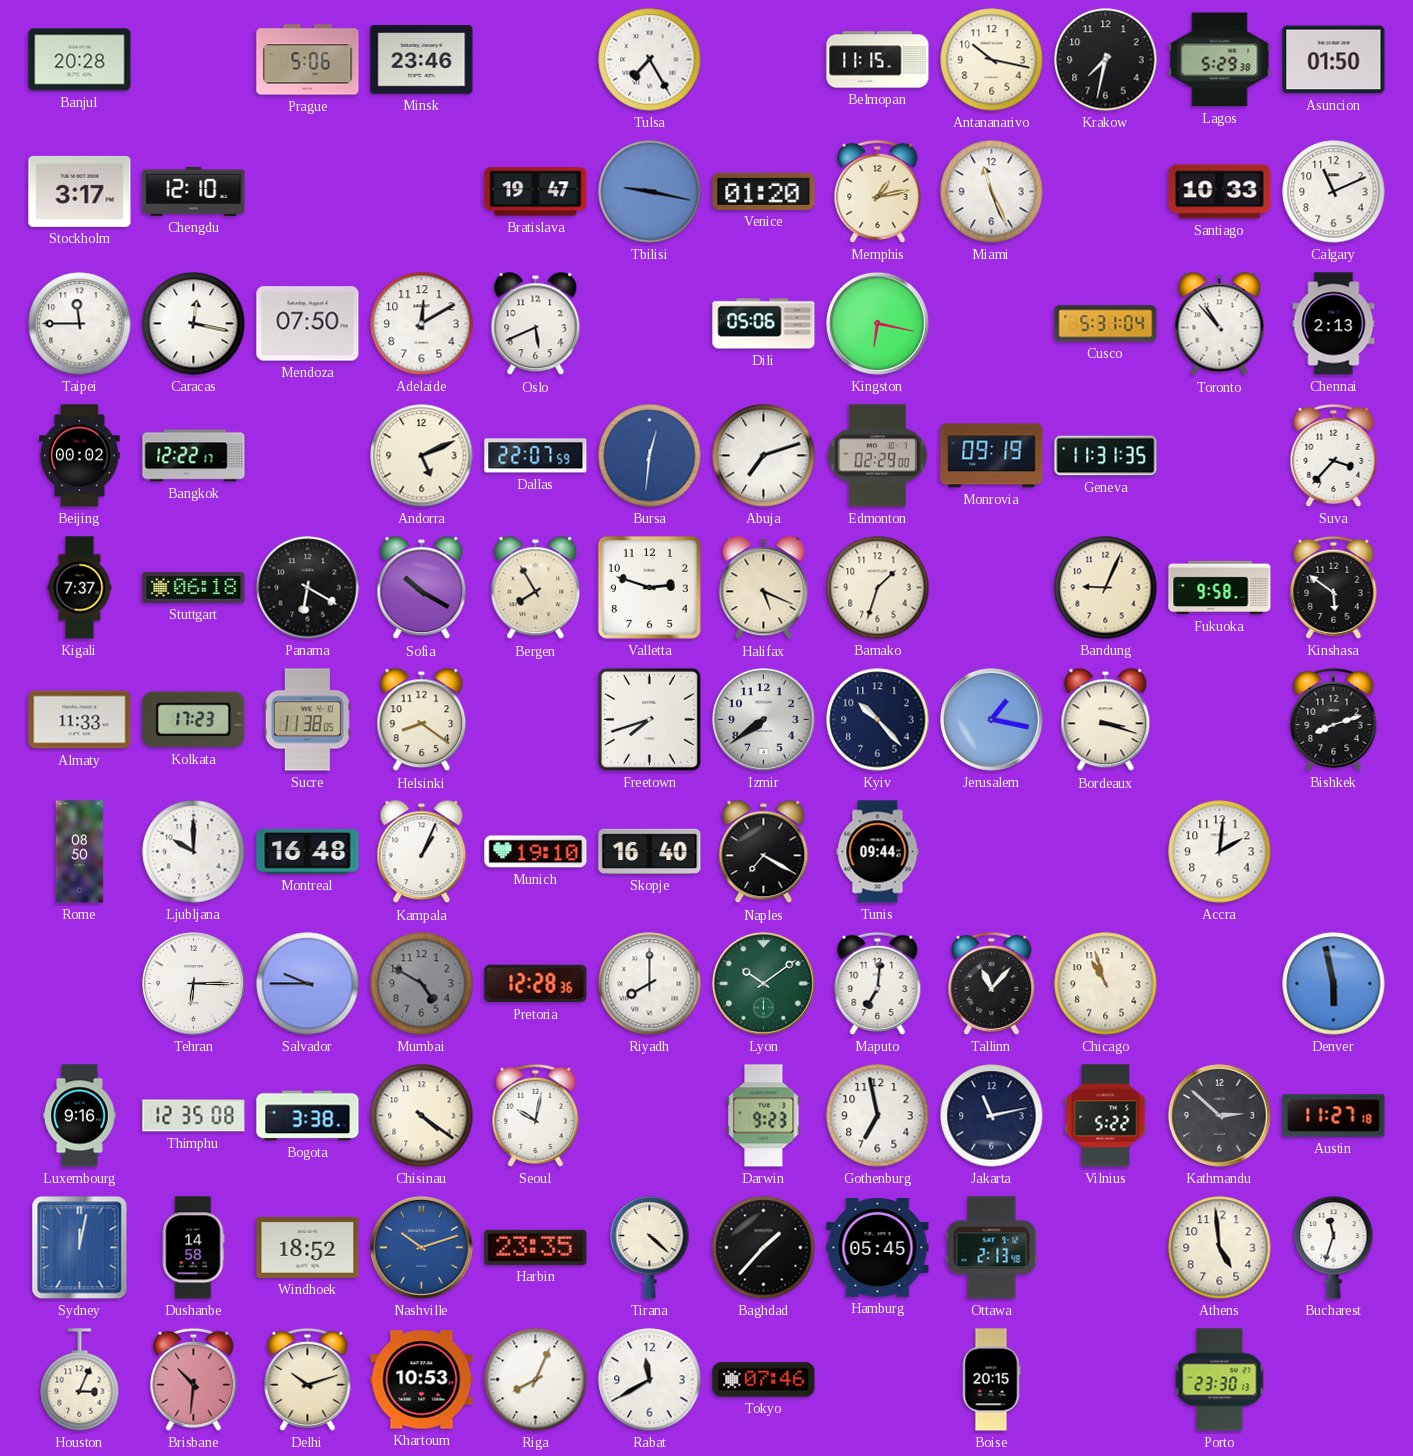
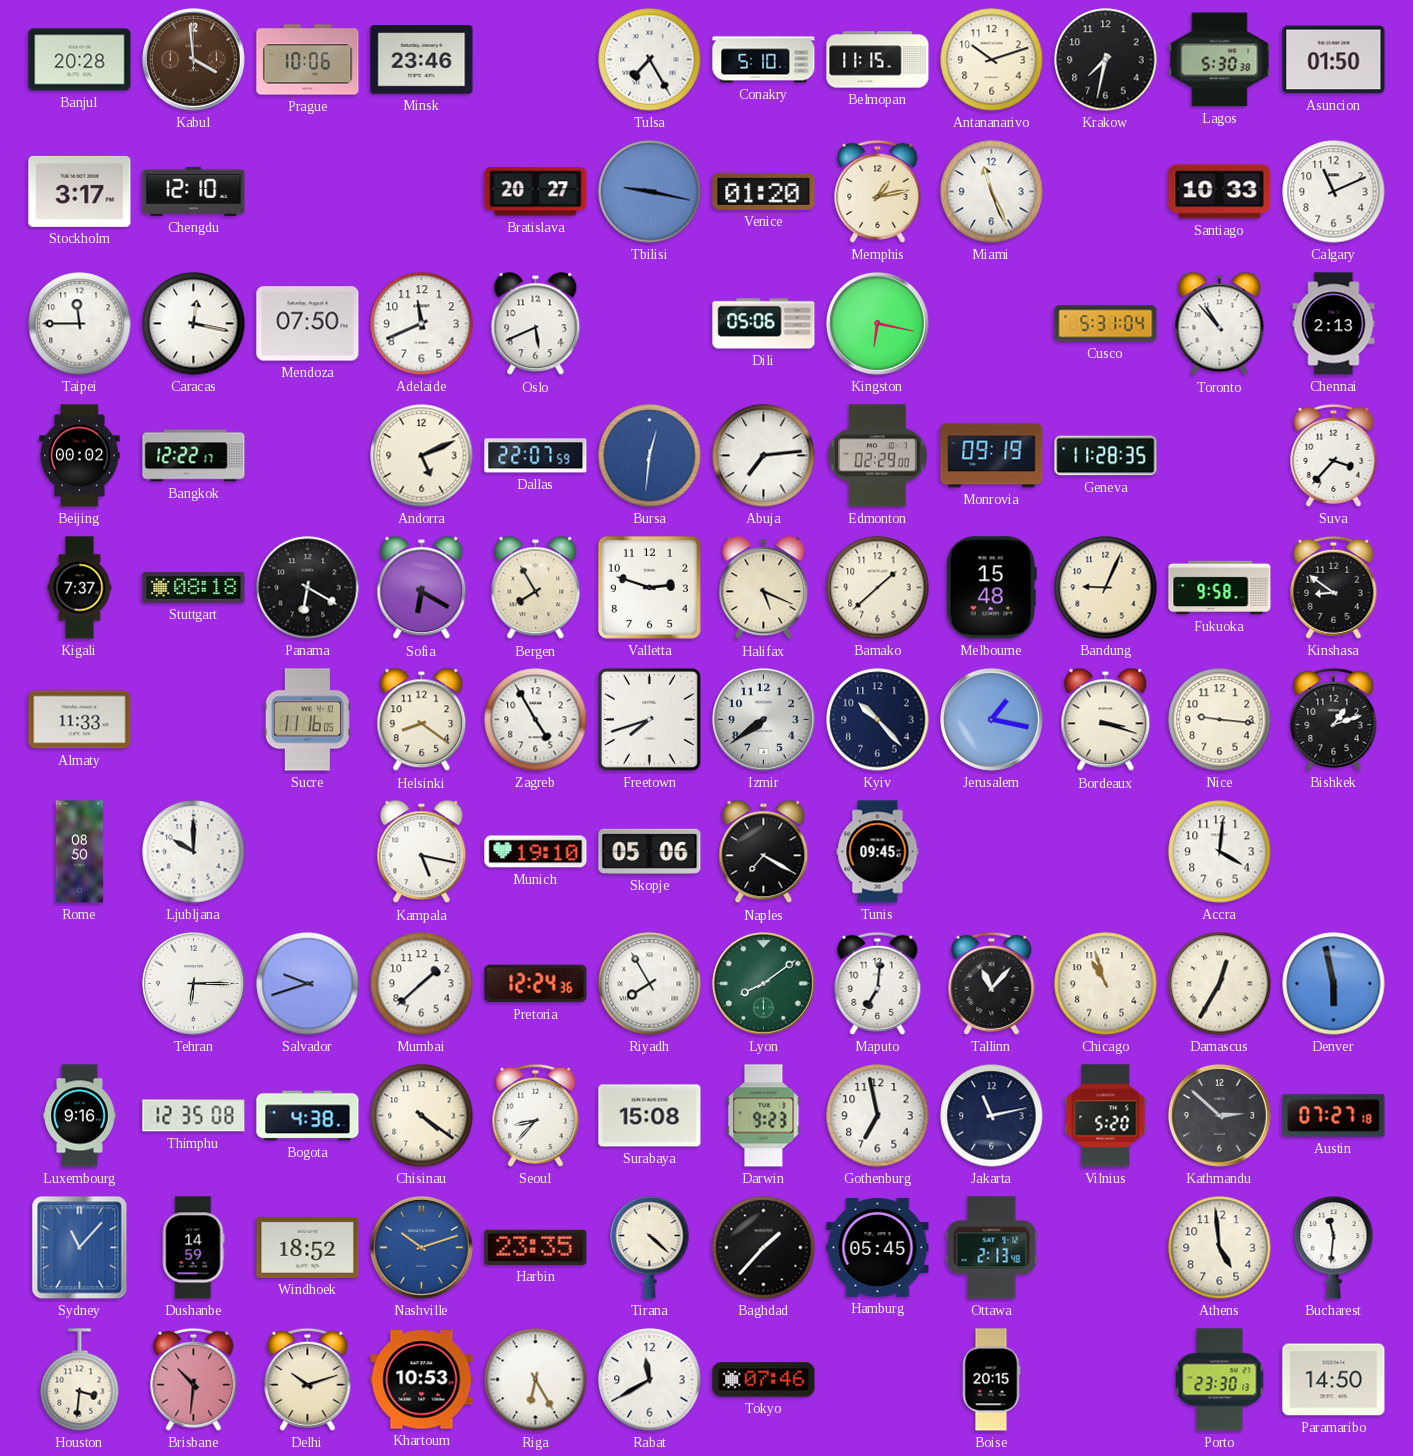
Kabul: none -> 3:59 (194, 60)
Prague: 5:06 -> 10:06 (308, 60)
Conakry: none -> 5:10 (764, 60)
Antananarivo: 10:17 -> 10:12 (992, 60)
Lagos: 5:29 -> 5:30 (1220, 60)
Bratislava: 19:47 -> 20:27 (536, 192)
Adelaide: 12:10 -> 11:41 (422, 324)
Abuja: 7:12 -> 7:14 (764, 456)
Geneva: 11:31 -> 11:28 (1106, 456)
Stuttgart: 06:18 -> 08:18 (194, 587)
Sofia: 10:20 -> 6:20 (422, 588)
Bamako: 1:33 -> 1:38 (878, 588)
Melbourne: none -> 15:48 (991, 588)
Kinshasa: 5:51 -> 8:51 (1334, 587)
Kolkata: 17:23 -> none (194, 720)
Sucre: 11:38 -> 11:16 (307, 720)
Zagreb: none -> 4:55 (536, 720)
Nice: none -> 9:16 (1220, 720)
Bishkek: 8:12 -> 1:12 (1334, 719)
Montreal: 16:48 -> none (308, 852)
Kampala: 1:04 -> 5:17 (422, 852)
Skopje: 16:40 -> 05:06 (650, 851)
Tunis: 09:44 -> 09:45 (878, 852)
Accra: 2:01 -> 4:01 (1220, 852)
Salvador: 9:45 -> 9:42 (308, 984)
Mumbai: 4:50 -> 1:38 (422, 984)
Mumbai dial: grey -> white (422, 984)
Pretoria: 12:28 -> 12:24 (536, 984)
Riyadh: 8:00 -> 7:55 (650, 984)
Lyon: 10:09 -> 8:09 (764, 984)
Damascus: none -> 12:35 (1220, 984)
Bogota: 3:38 -> 4:38 (308, 1116)
Seoul: 10:02 -> 8:37 (536, 1115)
Surabaya: none -> 15:08 (650, 1116)
Vilnius: 5:22 -> 5:20 (1106, 1116)
Austin: 11:27 -> 07:27 (1334, 1116)
Sydney: 12:02 -> 11:07 (80, 1248)
Dushanbe: 14:58 -> 14:59 (193, 1248)
Bucharest: 11:33 -> 11:31 (1334, 1248)
Houston: 3:04 -> 3:31 (80, 1380)
Riga: 8:04 -> 6:25 (536, 1380)
Paramaribo: none -> 14:50 (1334, 1380)
